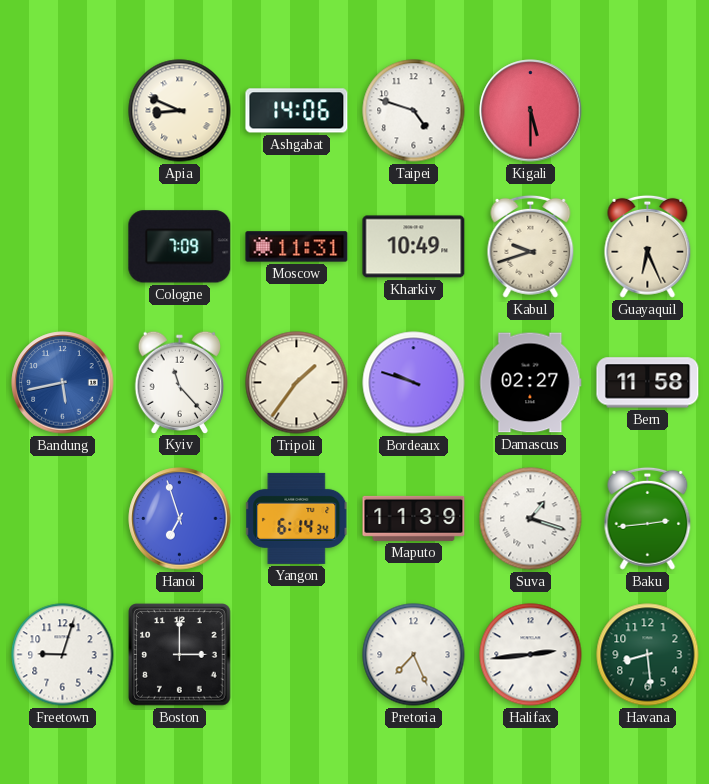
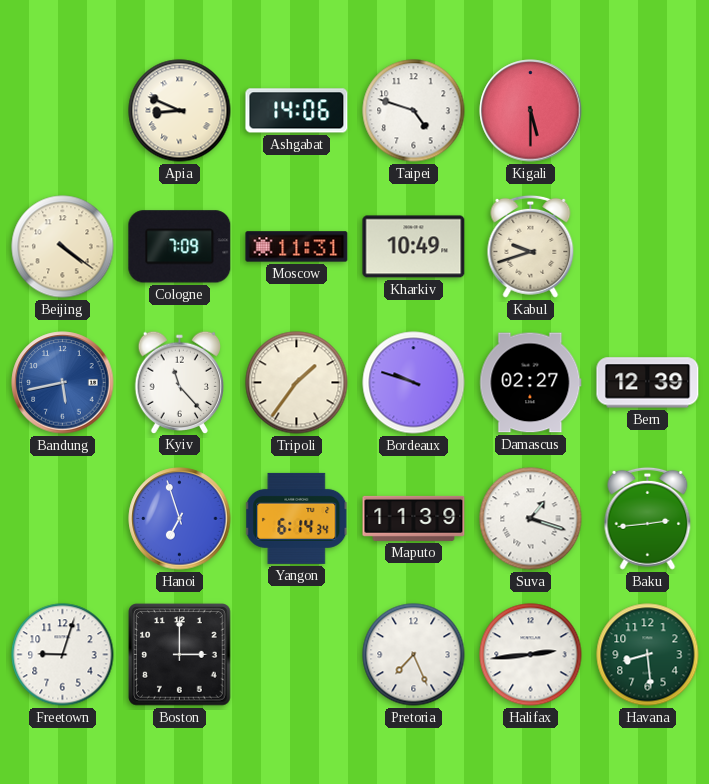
Beijing: none -> 4:21 (63, 247)
Guayaquil: 6:26 -> none (648, 246)
Bern: 11:58 -> 12:39 (648, 383)
